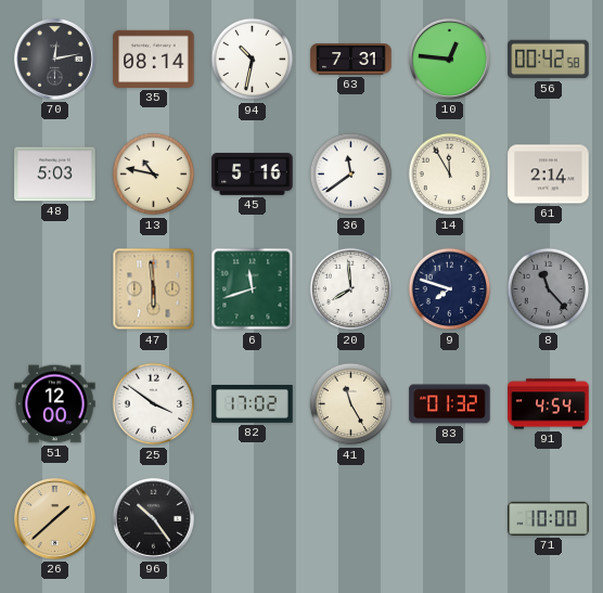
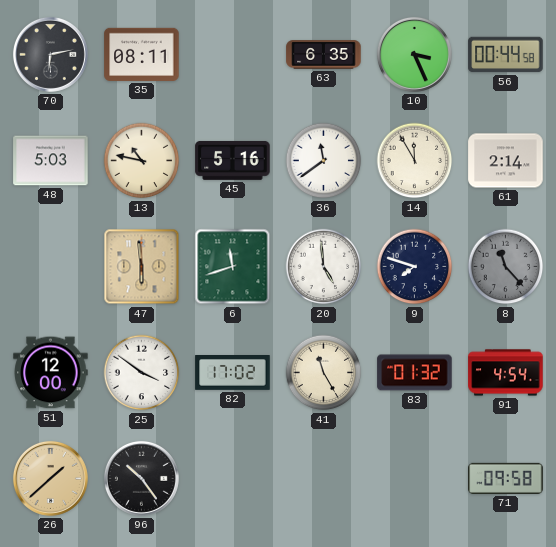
70: 12:13 -> 6:13 (50, 54)
35: 08:14 -> 08:11 (142, 54)
94: 10:32 -> none (253, 60)
63: 7:31 -> 6:35 (324, 55)
10: 12:46 -> 3:26 (414, 54)
56: 00:42 -> 00:44 (506, 55)
20: 7:59 -> 4:59 (324, 267)
71: 10:00 -> 09:58 (506, 478)
